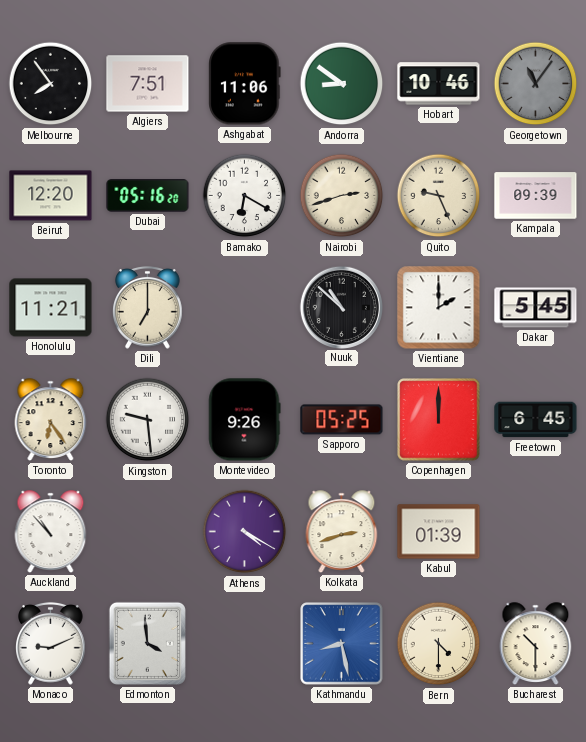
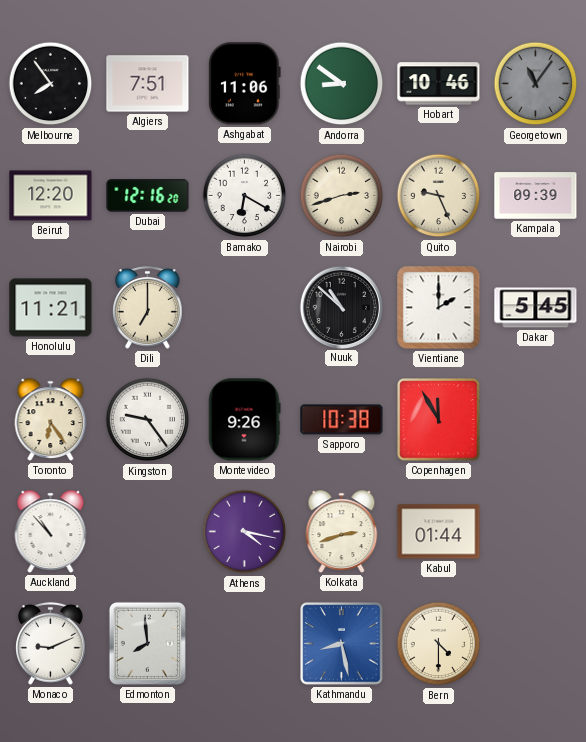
Dubai: 05:16 -> 12:16 (148, 196)
Kingston: 9:29 -> 9:24 (148, 420)
Sapporo: 05:25 -> 10:38 (342, 420)
Copenhagen: 12:00 -> 11:55 (439, 420)
Freetown: 6:45 -> none (536, 420)
Athens: 4:20 -> 4:17 (245, 532)
Kabul: 01:39 -> 01:44 (439, 532)
Edmonton: 3:59 -> 7:59 (147, 643)
Bucharest: 10:30 -> none (536, 644)
